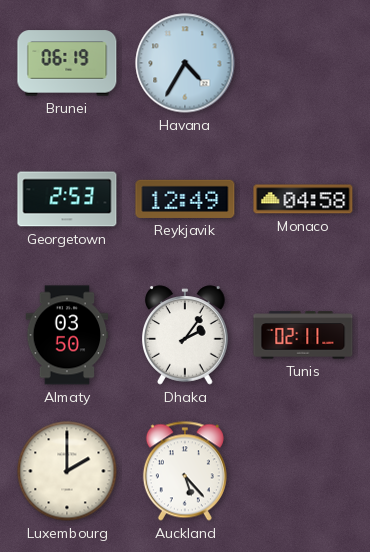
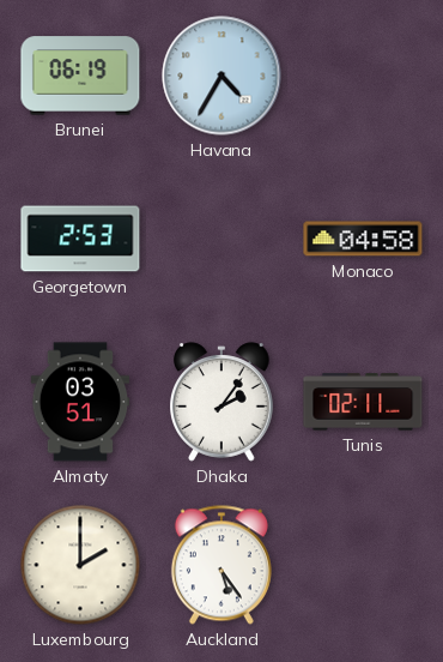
Reykjavik: 12:49 -> none (185, 199)
Almaty: 03:50 -> 03:51 (80, 402)
Auckland: 5:23 -> 5:24 (221, 565)
